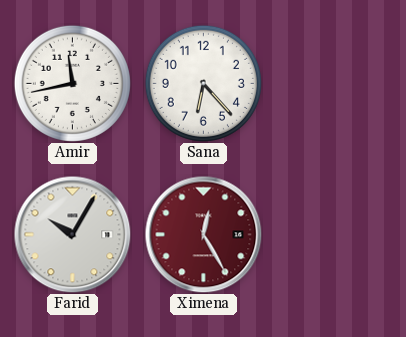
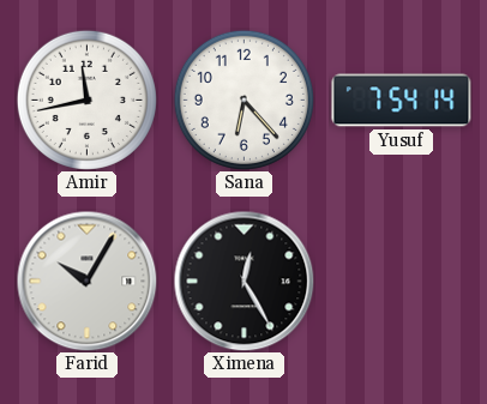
Yusuf: none -> 7:54 (402, 101)
Ximena dial: burgundy -> black (243, 281)
